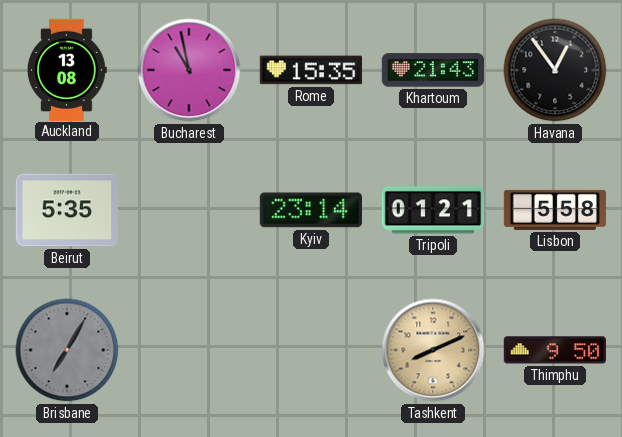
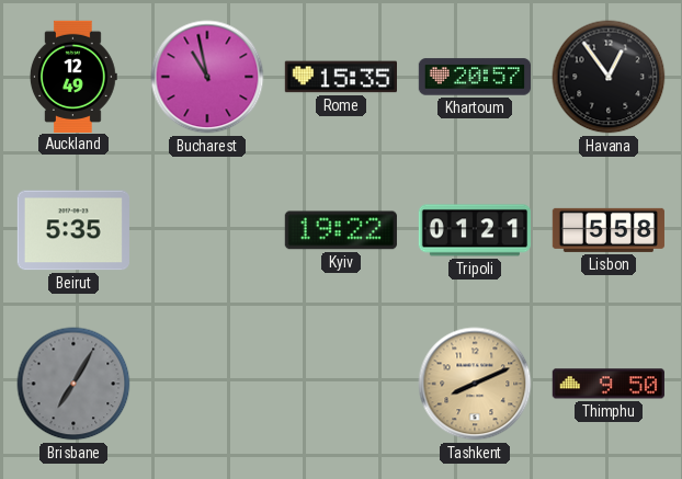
Auckland: 13:08 -> 12:49 (73, 76)
Khartoum: 21:43 -> 20:57 (474, 77)
Kyiv: 23:14 -> 19:22 (341, 230)
